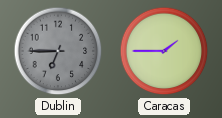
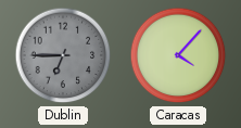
Caracas: 1:45 -> 4:07 (178, 55)
